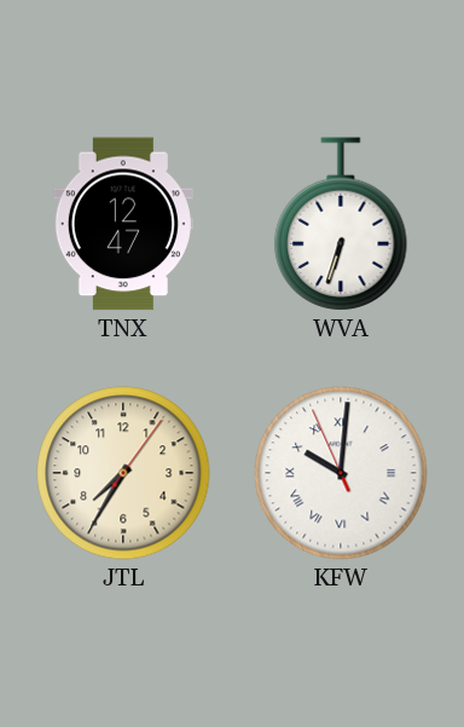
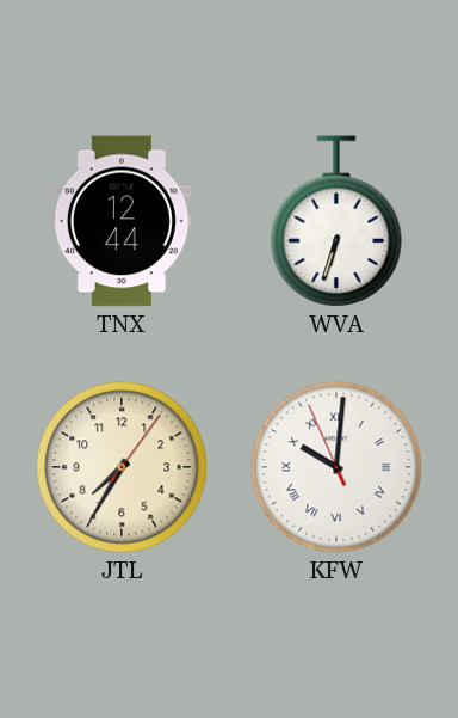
TNX: 12:47 -> 12:44 (122, 221)
